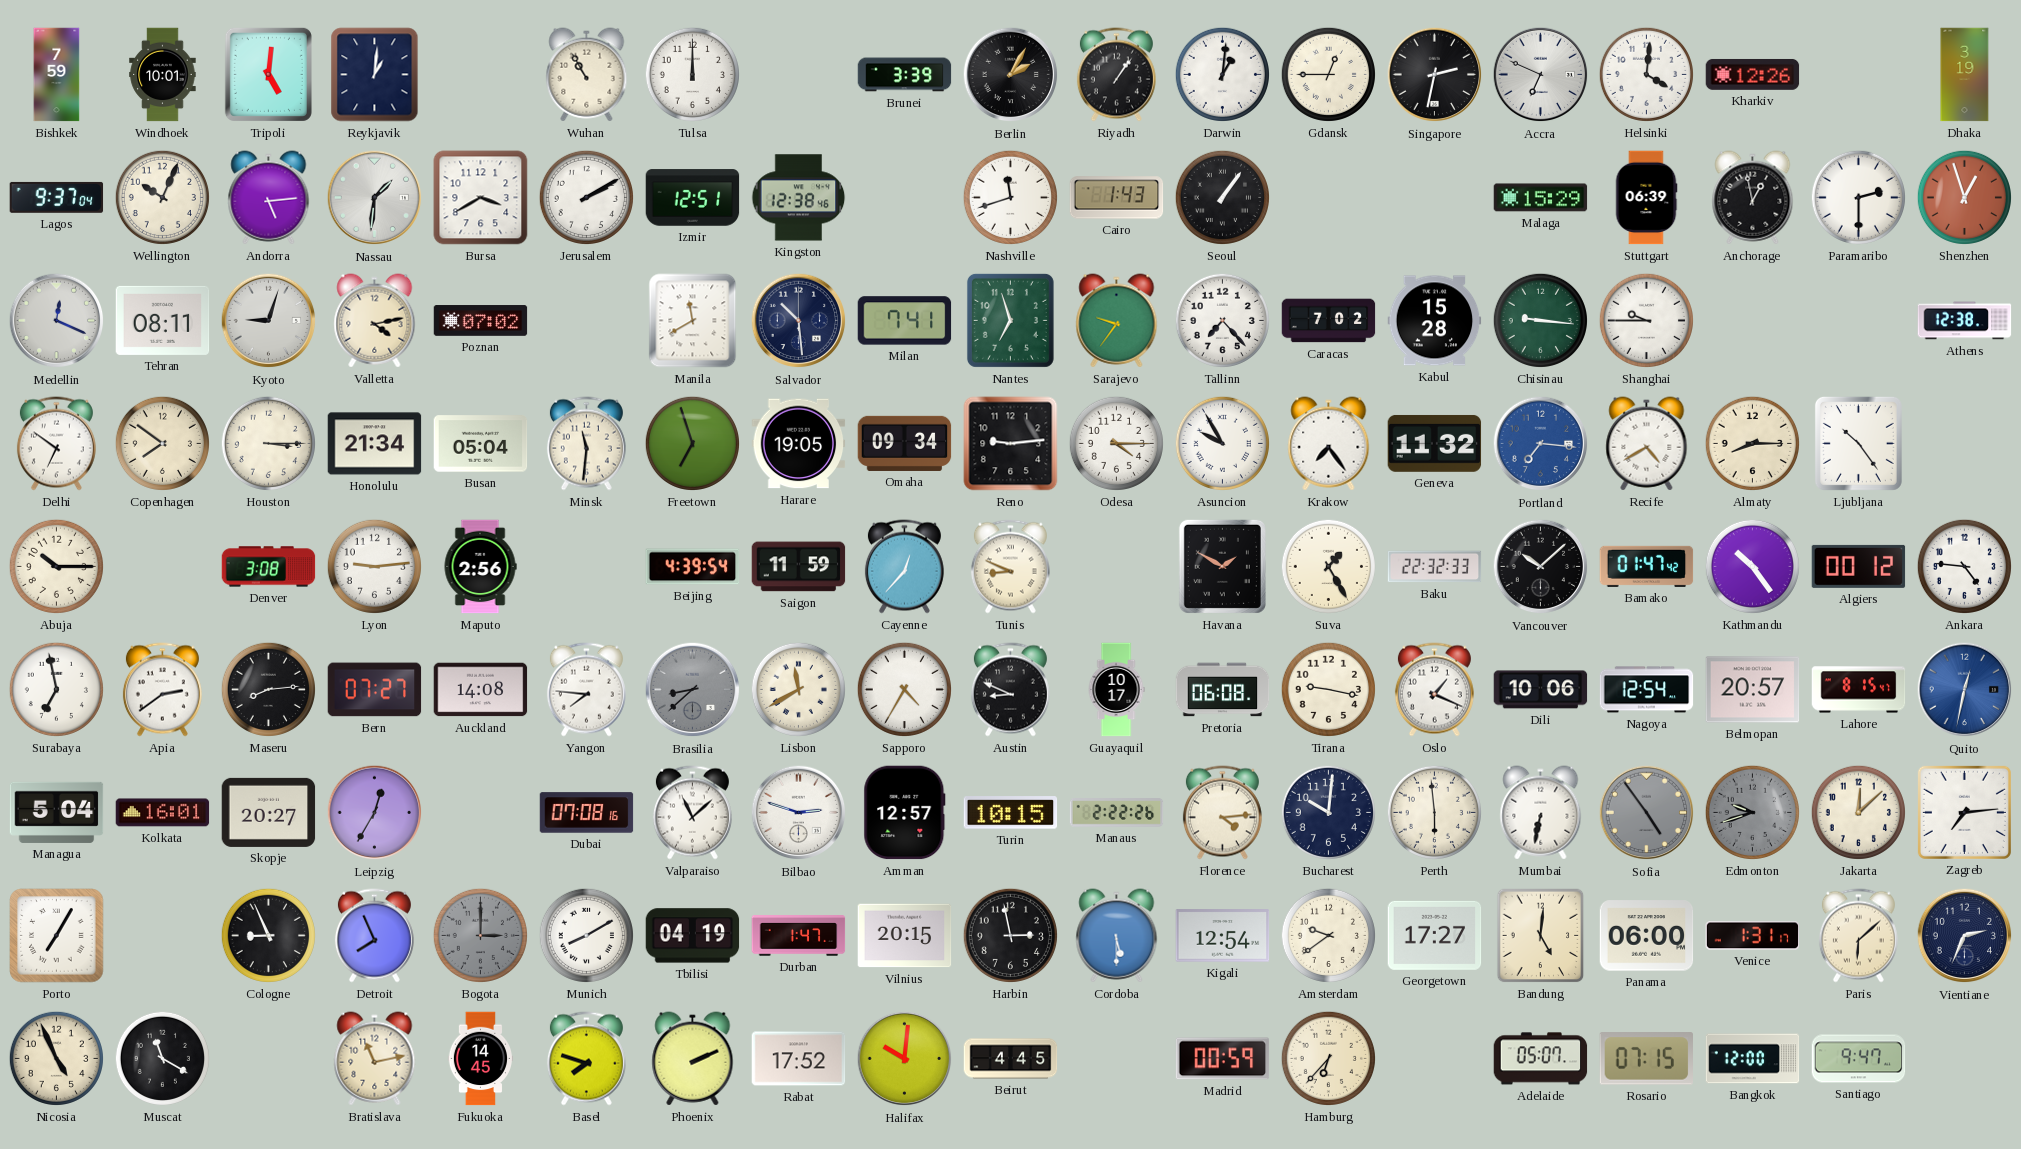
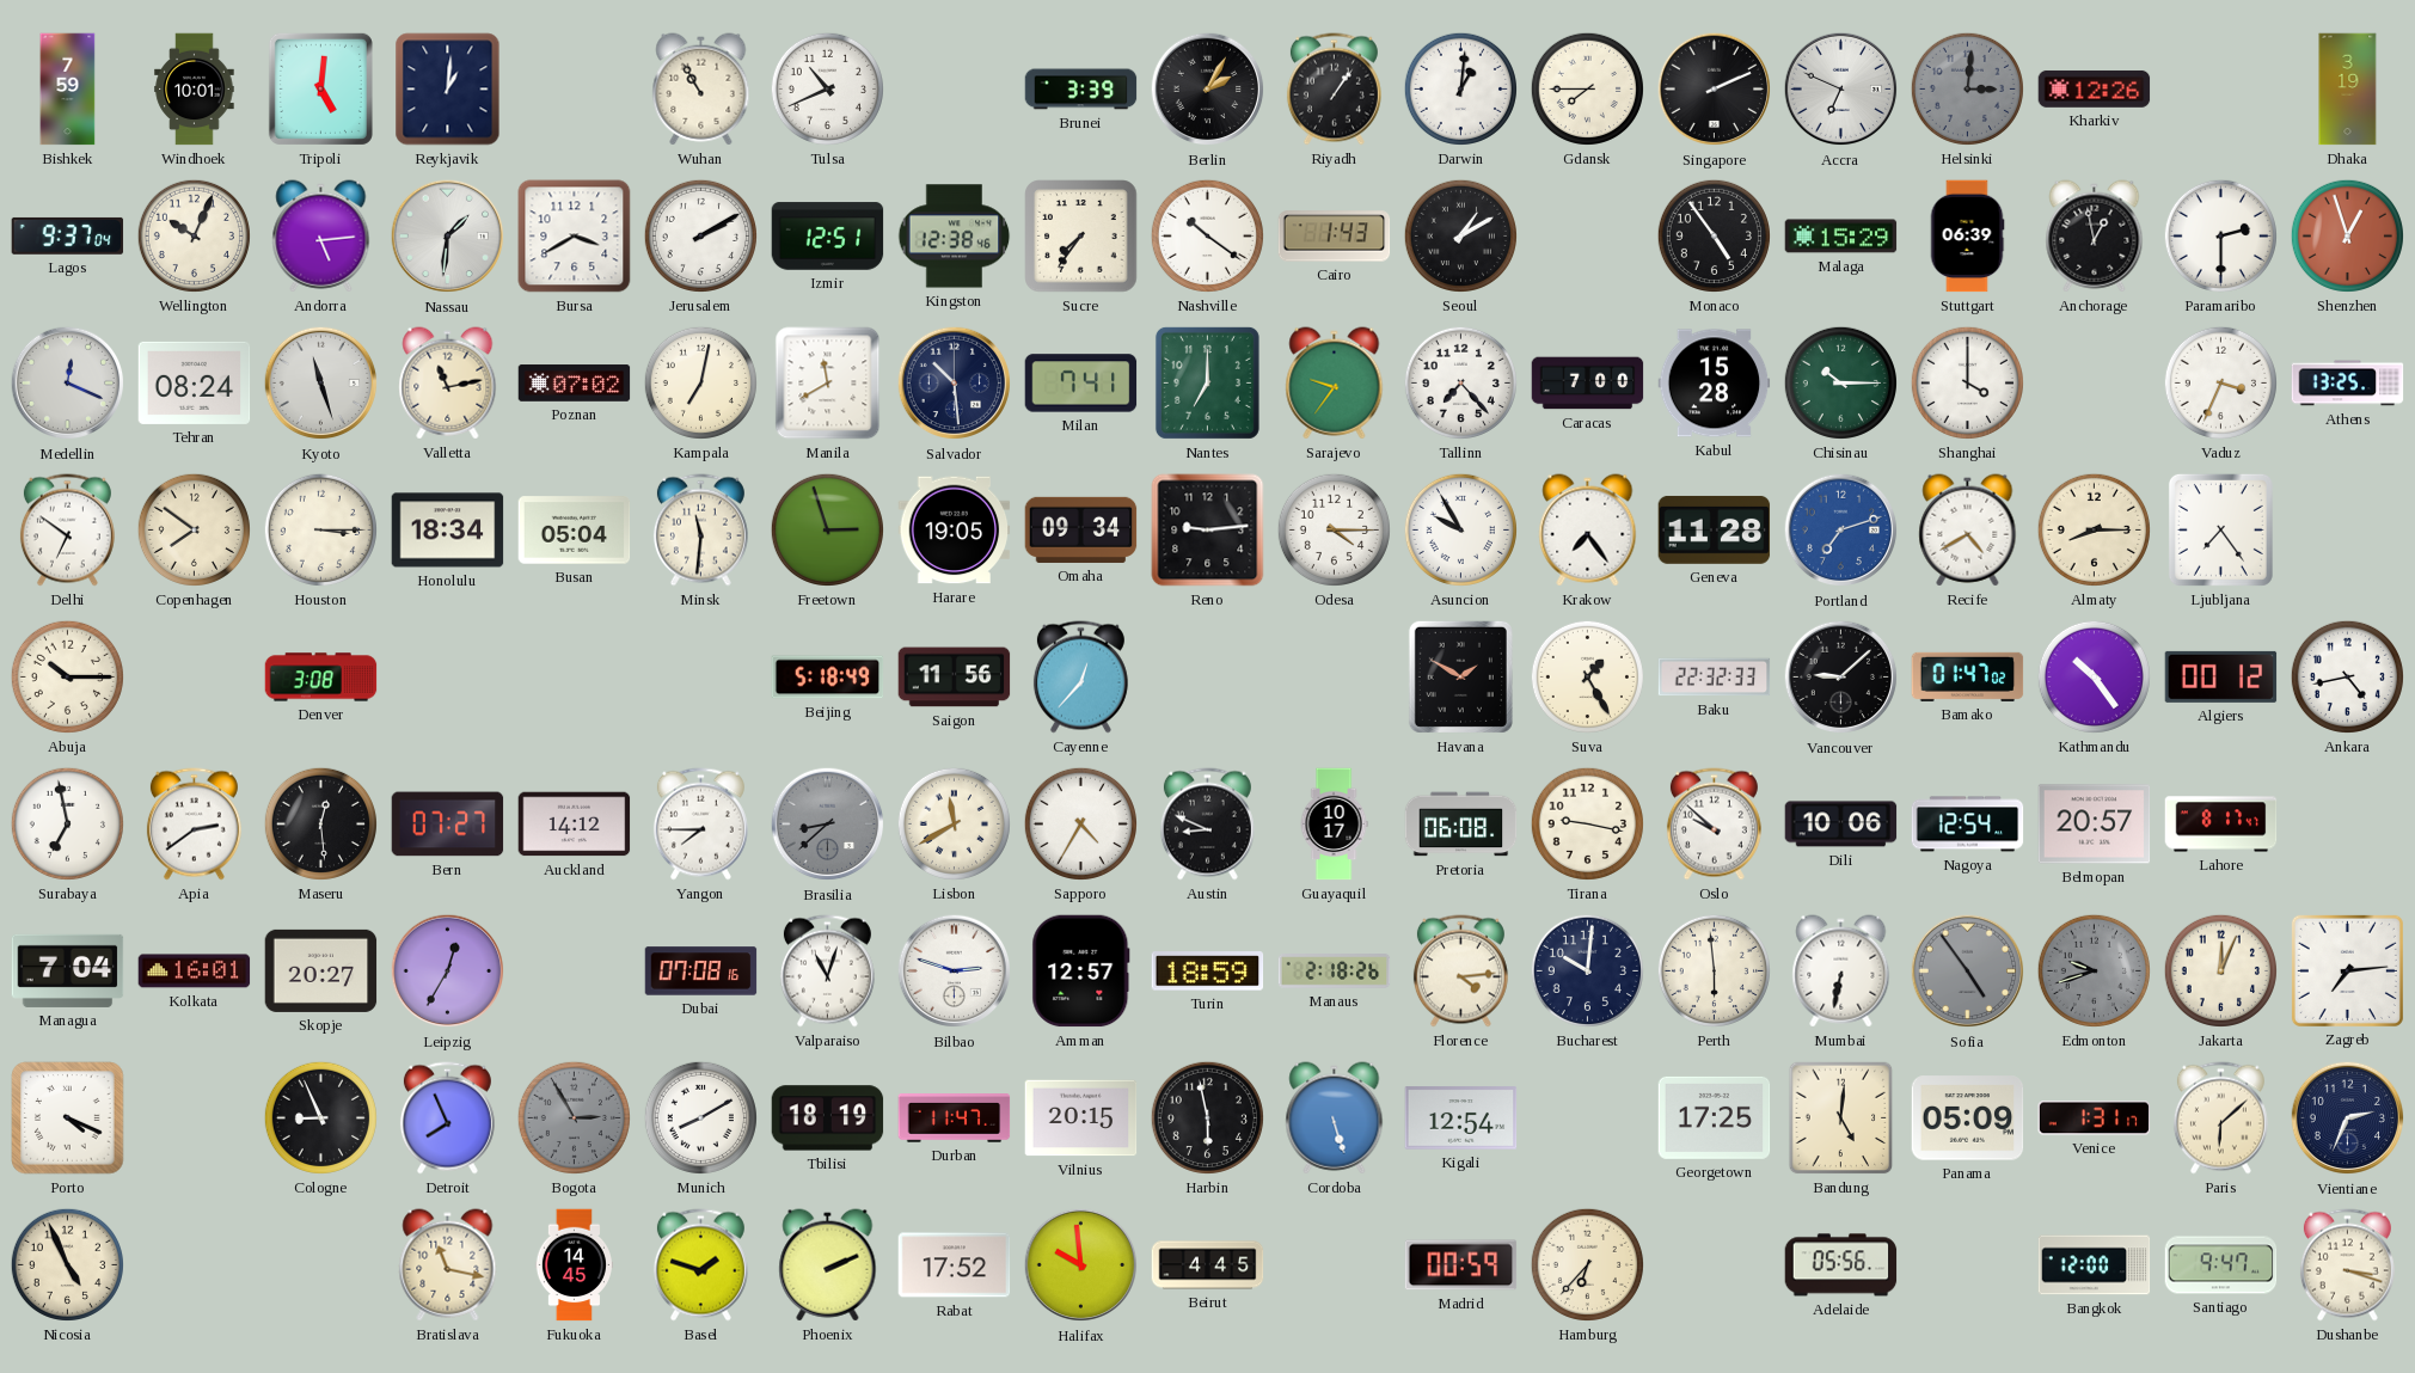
Tulsa: 12:00 -> 10:41 (827, 88)
Gdansk: 12:45 -> 7:45 (1587, 88)
Singapore: 2:32 -> 2:11 (1715, 90)
Helsinki: 4:01 -> 3:01 (1967, 88)
Helsinki dial: white -> grey (1967, 88)
Sucre: none -> 7:36 (1081, 237)
Nashville: 11:42 -> 10:21 (1207, 235)
Seoul: 1:06 -> 1:10 (1460, 235)
Monaco: none -> 4:54 (1714, 235)
Tehran: 08:11 -> 08:24 (195, 382)
Kyoto: 9:03 -> 11:27 (321, 384)
Valletta: 4:13 -> 11:13 (448, 384)
Kampala: none -> 7:02 (700, 382)
Nantes: 6:57 -> 7:00 (1207, 382)
Caracas: 7:02 -> 7:00 (1588, 384)
Chisinau: 9:16 -> 10:15 (1840, 382)
Shanghai: 9:45 -> 4:00 (1967, 382)
Vaduz: none -> 3:34 (2220, 382)
Athens: 12:38 -> 13:25 (2348, 384)
Honolulu: 21:34 -> 18:34 (448, 531)
Freetown: 6:57 -> 2:57 (827, 529)
Geneva: 11:32 -> 11:28 (1715, 529)
Portland: 7:16 -> 7:12 (1841, 531)
Ljubljana: 10:24 -> 7:24 (2220, 529)
Lyon: 9:14 -> none (374, 566)
Maputo: 2:56 -> none (480, 567)
Beijing: 4:39 -> 5:18 (828, 678)
Saigon: 11:59 -> 11:56 (955, 678)
Tunis: 8:49 -> none (1010, 567)
Vancouver: 10:08 -> 9:08 (1841, 678)
Bamako: 01:47:42 -> 01:47:02 (1968, 676)
Ankara: 4:46 -> 4:43 (2347, 676)
Maseru: 8:14 -> 12:29 (320, 823)
Auckland: 14:08 -> 14:12 (575, 825)
Yangon: 7:46 -> 7:45 (700, 825)
Oslo: 1:19 -> 9:52 (1714, 825)
Lahore: 8:15 -> 8:17 (2221, 825)
Quito: 12:32 -> none (1965, 690)
Managua: 5:04 -> 7:04 (68, 970)
Valparaiso: 11:08 -> 11:03 (827, 971)
Turin: 10:15 -> 18:59 (1208, 971)
Manaus: 2:22 -> 2:18 (1335, 971)
Jakarta: 12:08 -> 12:04 (2220, 970)
Porto: 7:05 -> 4:19 (68, 1118)
Bogota: 3:00 -> 2:55 (574, 1117)
Tbilisi: 04:19 -> 18:19 (828, 1118)
Durban: 1:47 -> 11:47 (955, 1118)
Harbin: 2:58 -> 5:58 (1207, 1117)
Cordoba: 5:30 -> 5:27 (1335, 1118)
Amsterdam: 9:39 -> none (1328, 935)
Georgetown: 17:27 -> 17:25 (1715, 1117)
Panama: 06:00 -> 05:09 (1968, 1118)
Muscat: 11:20 -> none (162, 1058)
Bratislava: 11:13 -> 11:17 (448, 1265)
Basel: 7:48 -> 1:48 (700, 1265)
Halifax: 10:01 -> 9:59 (1081, 1265)
Adelaide: 05:07 -> 05:56 (1841, 1265)
Rosario: 07:15 -> none (1647, 1059)
Dushanbe: none -> 3:18 (2347, 1265)
